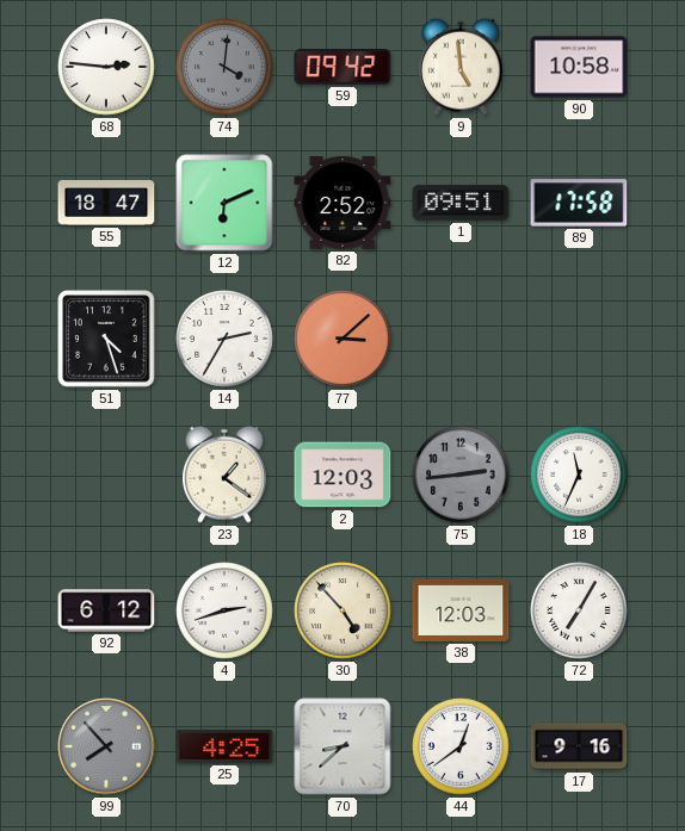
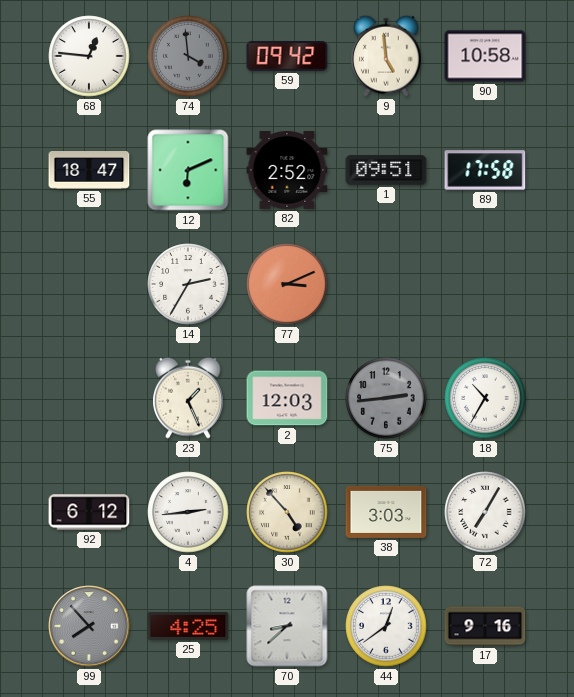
68: 2:46 -> 12:46 (89, 56)
74: 4:01 -> 3:59 (188, 56)
51: 4:27 -> none (106, 339)
77: 3:08 -> 3:11 (287, 284)
23: 1:21 -> 1:26 (188, 398)
18: 11:34 -> 10:35 (485, 398)
4: 2:42 -> 2:44 (188, 512)
38: 12:03 -> 3:03 (386, 512)
